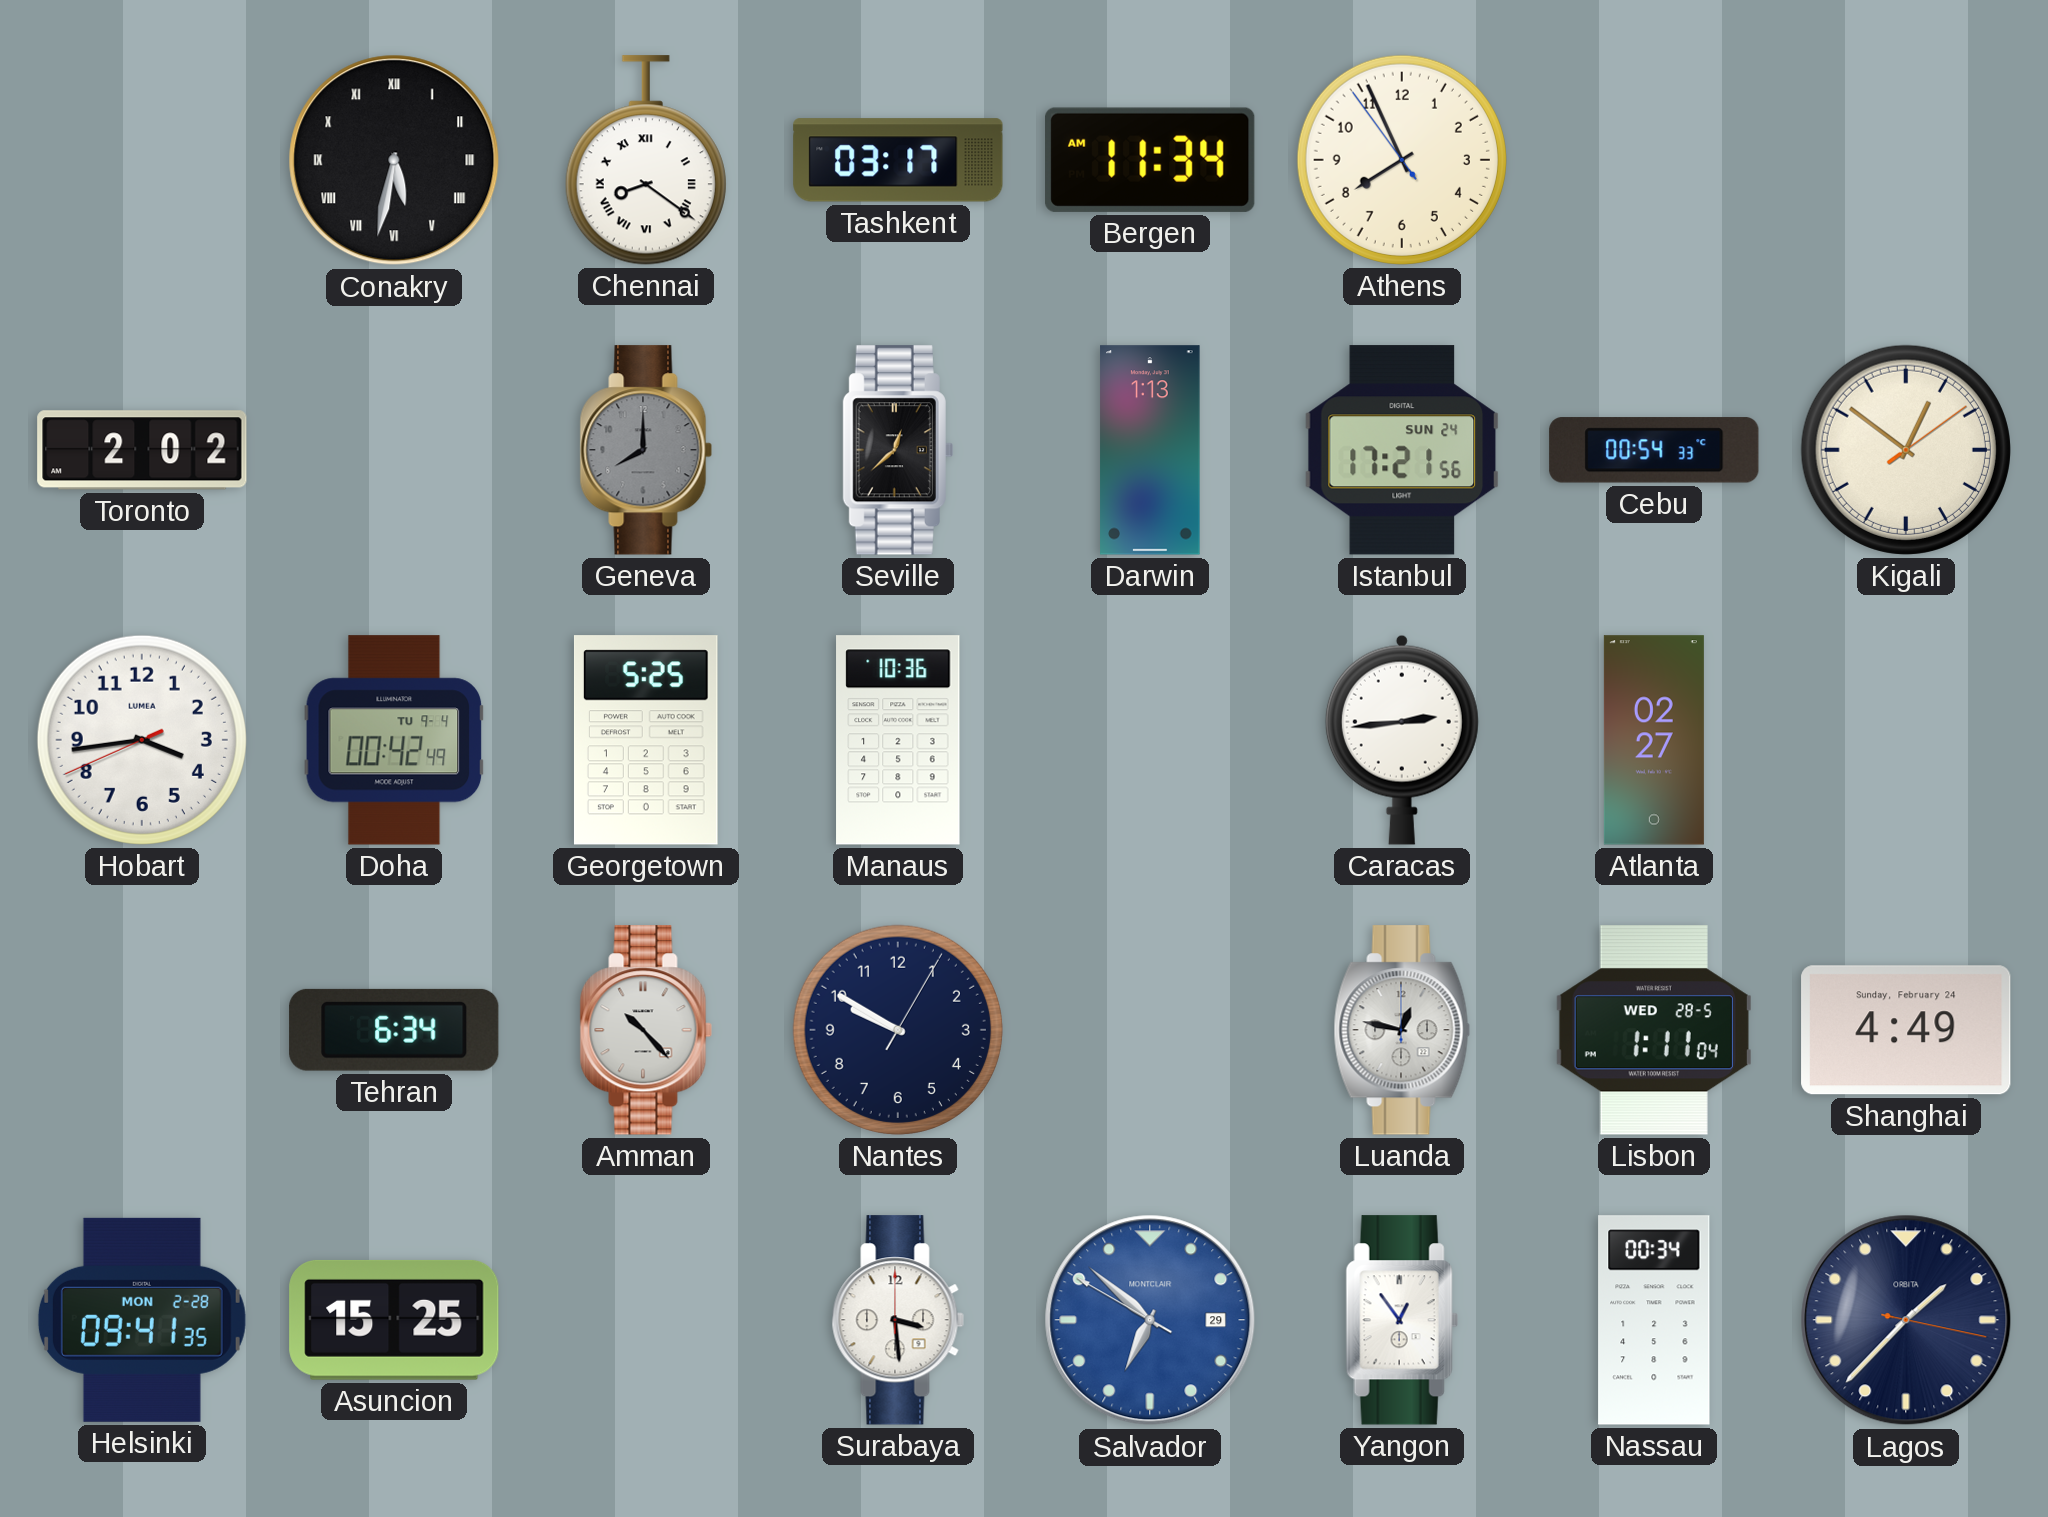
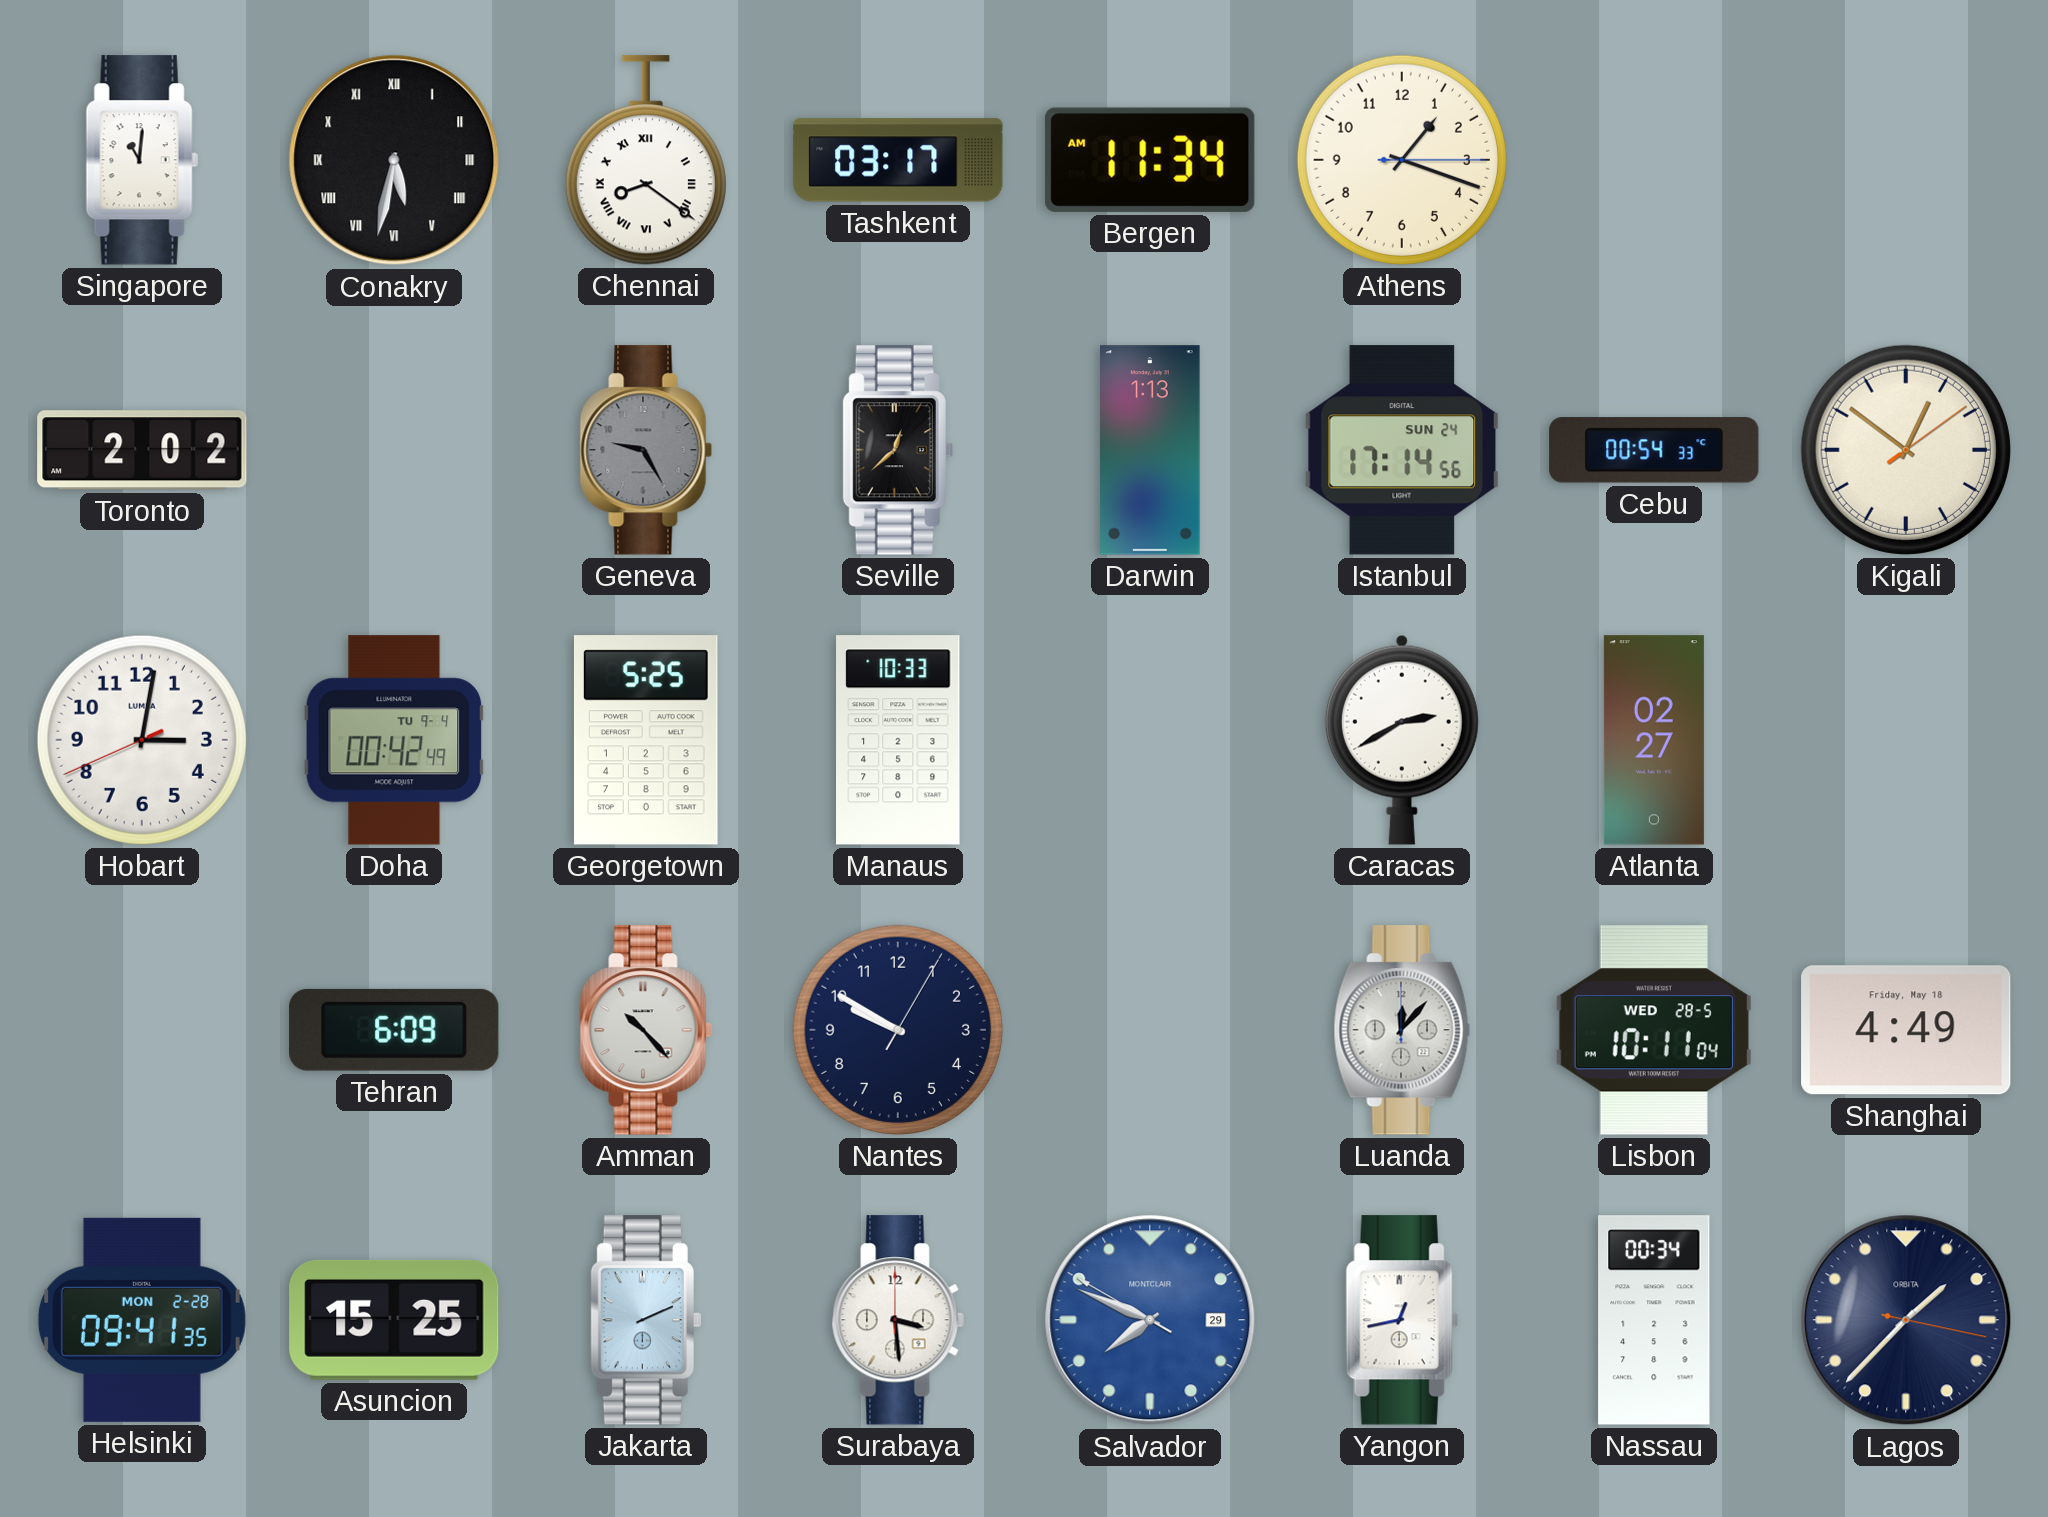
Singapore: none -> 11:01 (142, 160)
Athens: 7:55 -> 1:18 (1402, 160)
Geneva: 8:00 -> 9:25 (646, 450)
Istanbul: 17:21 -> 17:14 (1401, 450)
Hobart: 3:43 -> 3:01 (142, 740)
Manaus: 10:36 -> 10:33 (898, 740)
Caracas: 2:44 -> 2:40 (1402, 740)
Tehran: 6:34 -> 6:09 (394, 1030)
Luanda: 12:47 -> 12:07 (1402, 1030)
Lisbon: 1:11 -> 10:11 (1654, 1030)
Shanghai date: Sunday, February 24 -> Friday, May 18 (1906, 1030)
Jakarta: none -> 2:11 (646, 1320)
Salvador: 6:51 -> 7:48 (1150, 1320)
Yangon: 12:54 -> 12:43 (1402, 1320)
